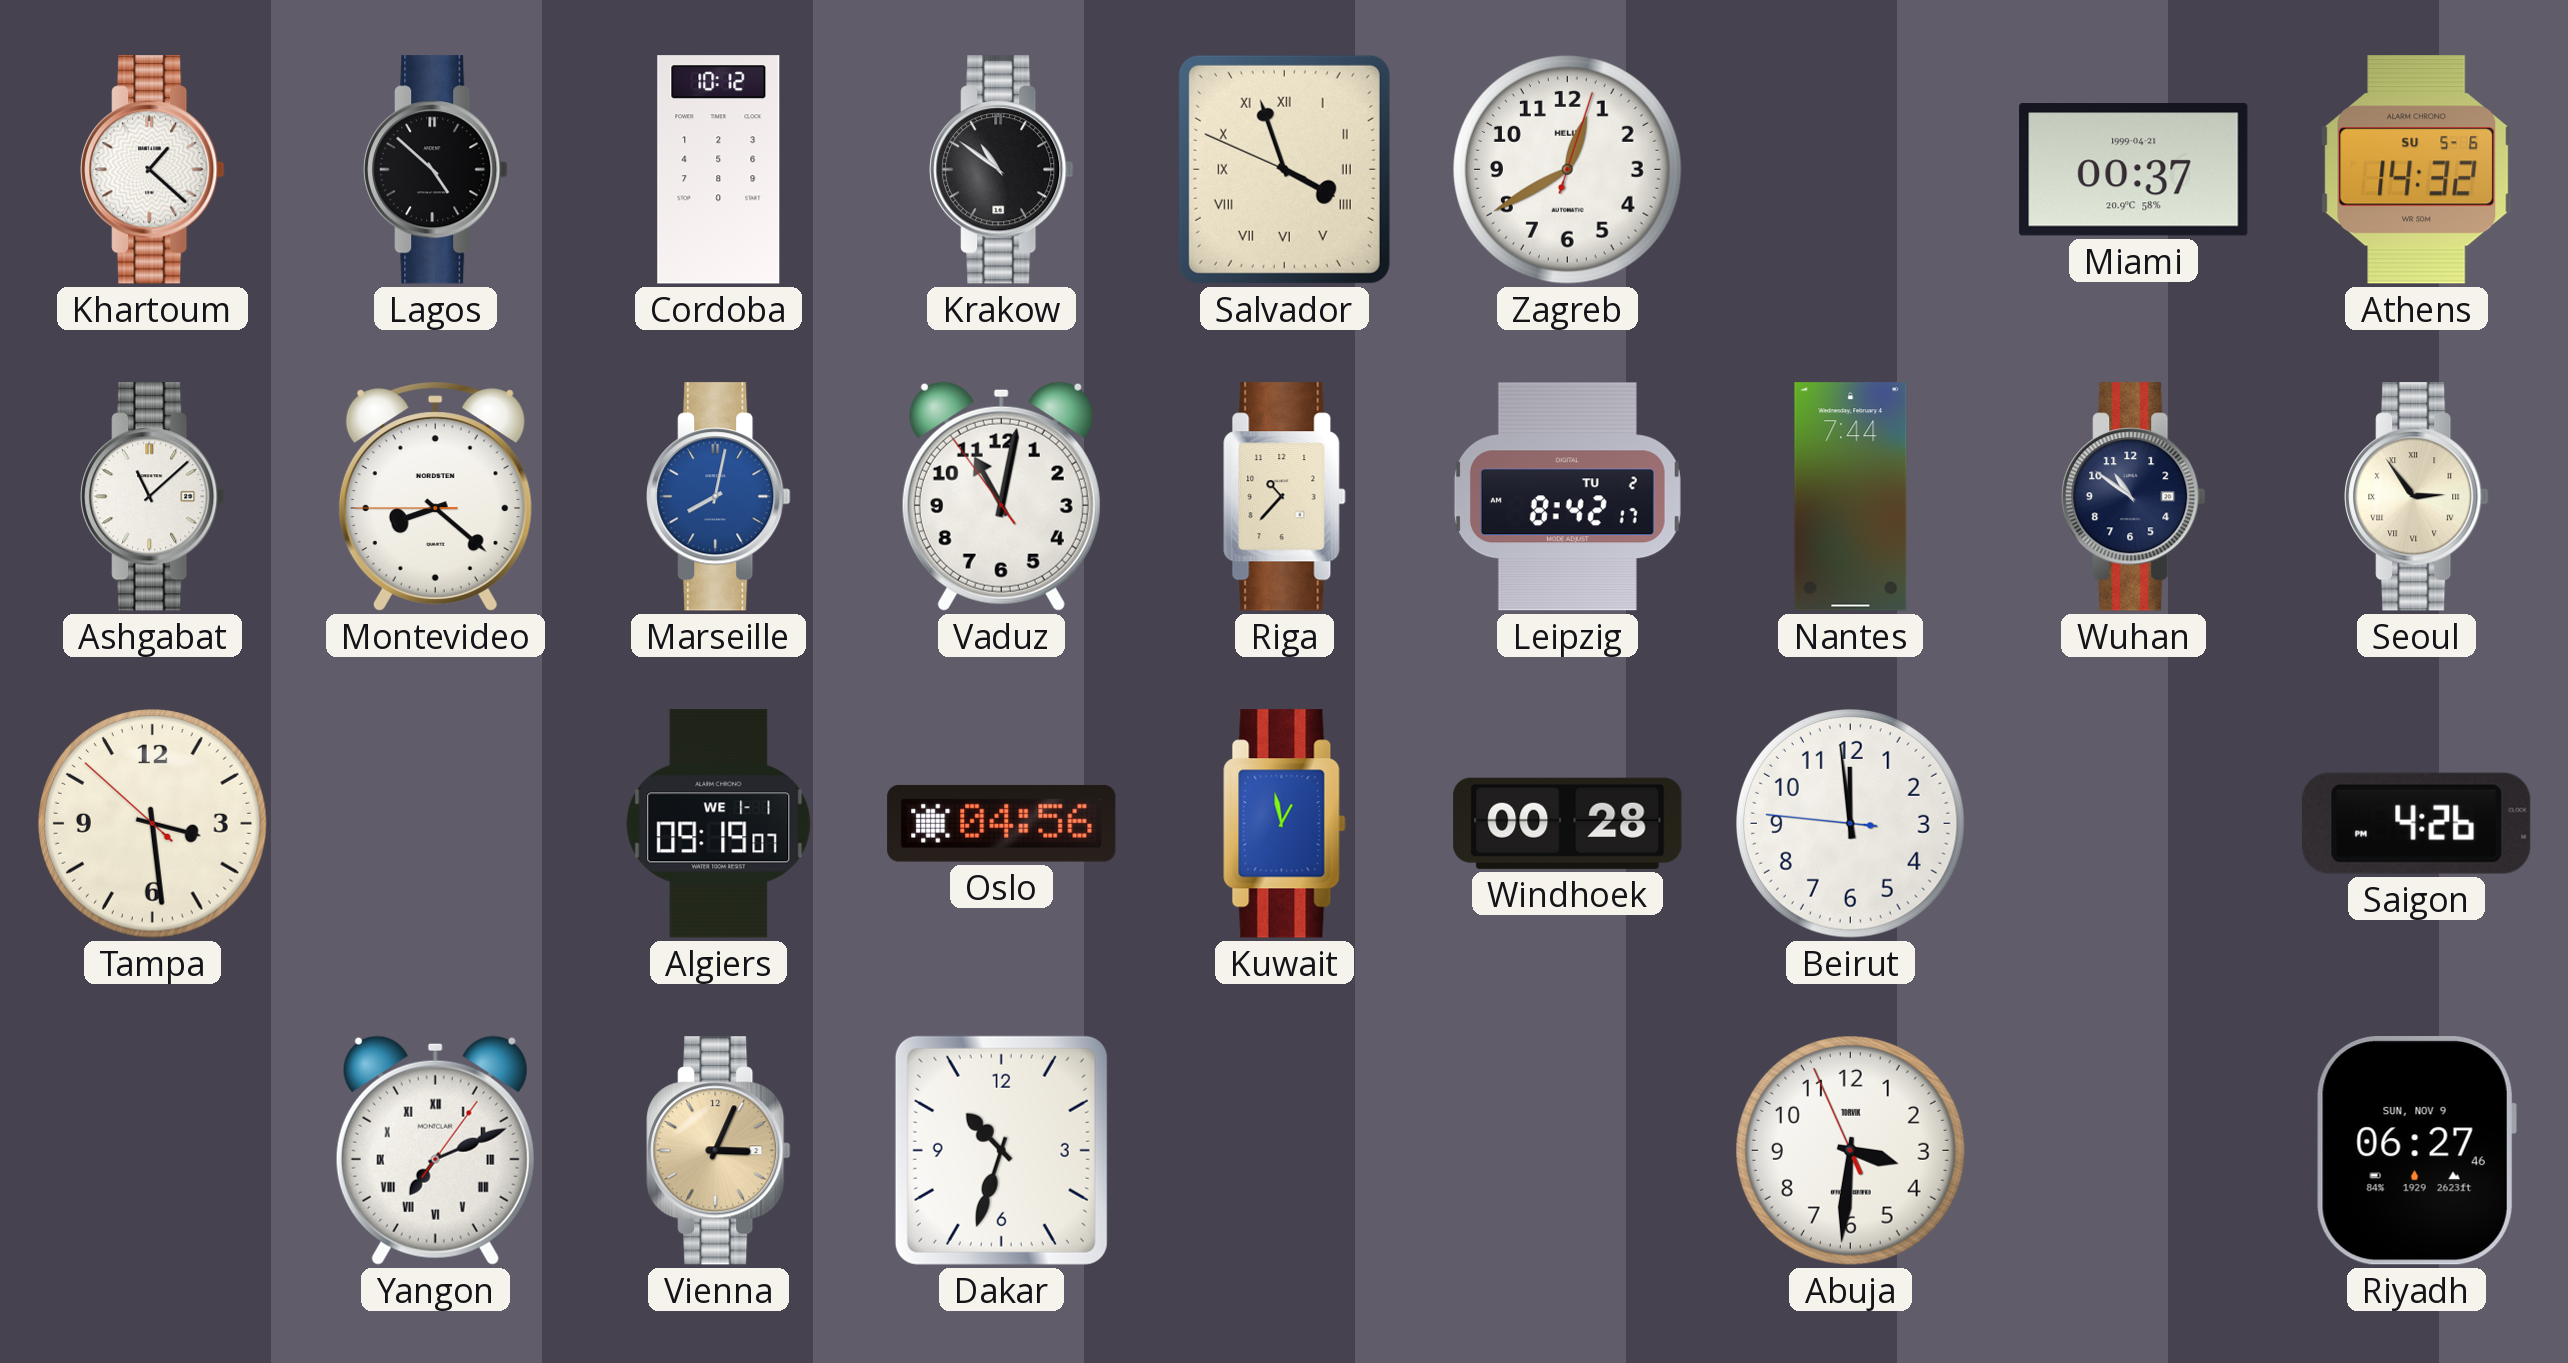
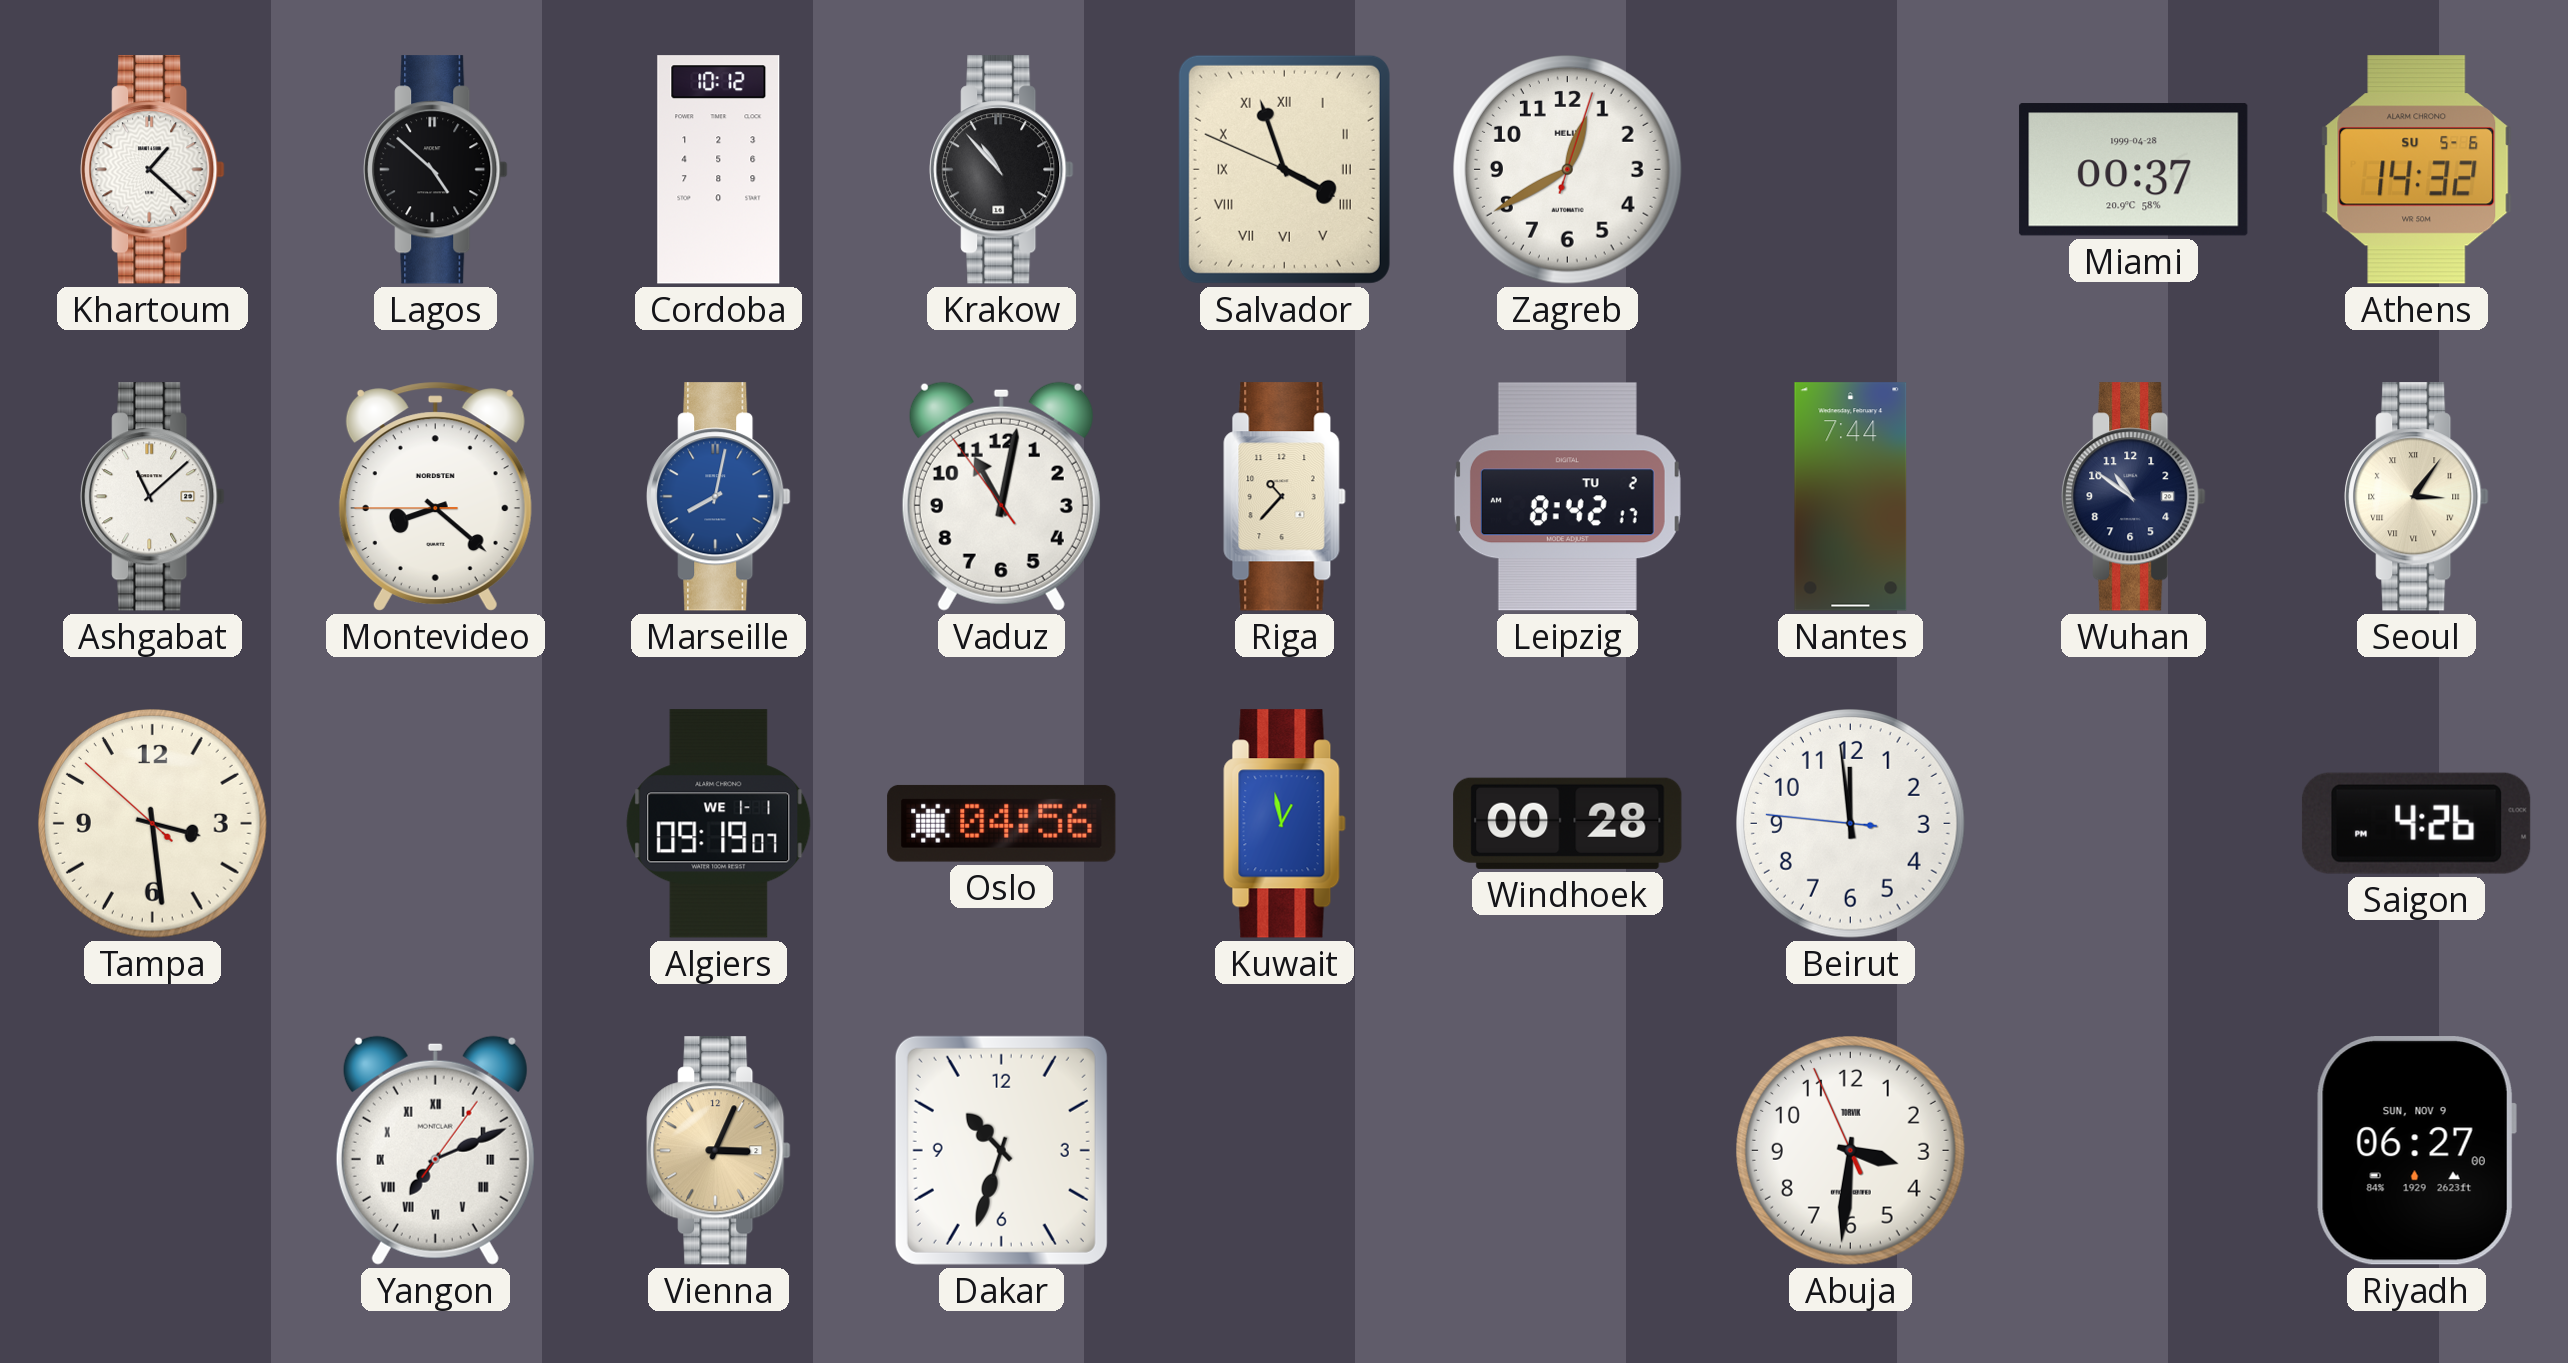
Krakow: 10:51 -> 10:53 (1002, 170)
Miami date: 1999-04-21 -> 1999-04-28 (2134, 170)
Seoul: 2:54 -> 3:06 (2417, 497)
Riyadh: 06:27:46 -> 06:27:00 (2416, 1151)
